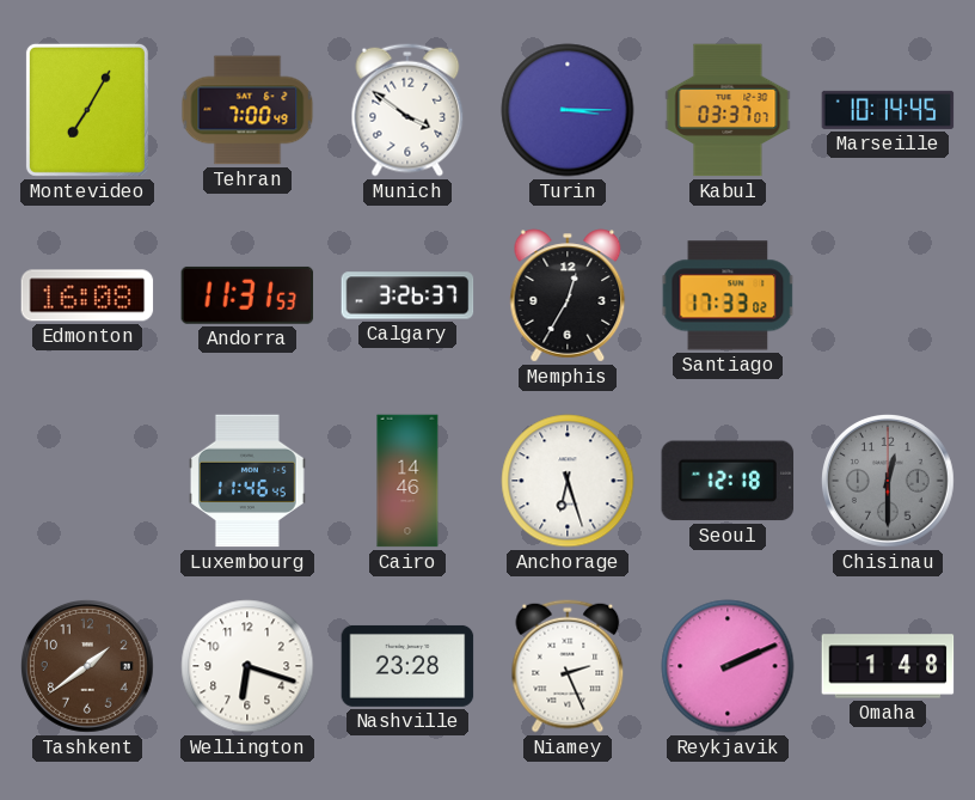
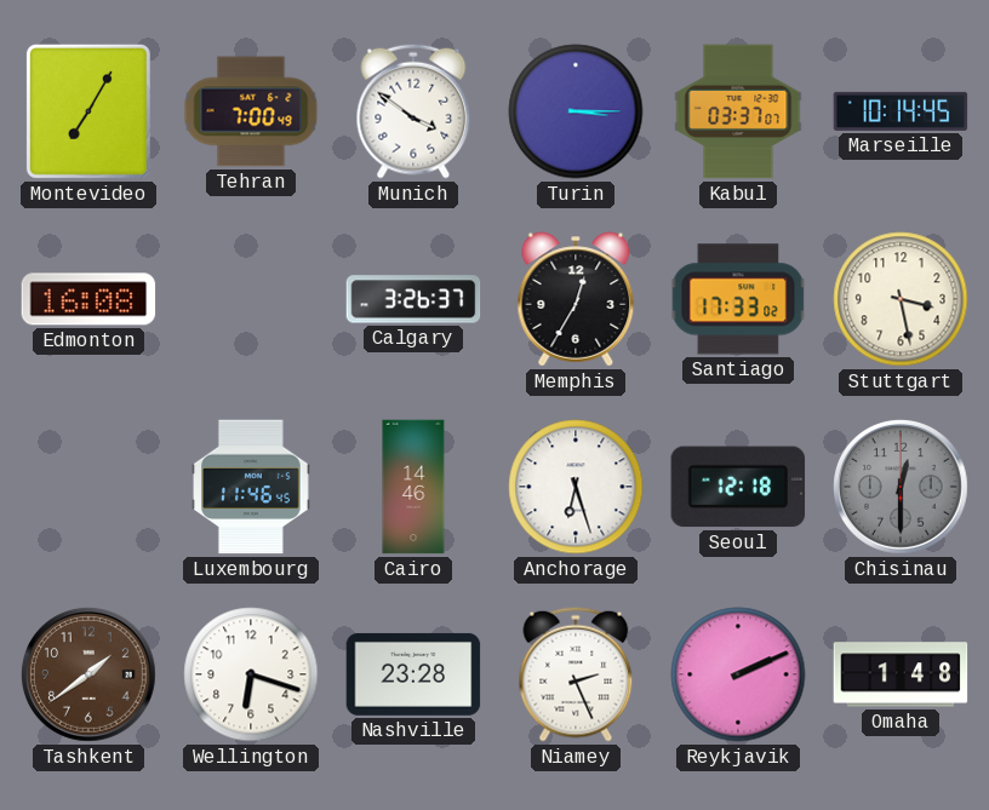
Andorra: 11:31 -> none (247, 295)
Stuttgart: none -> 3:28 (901, 299)
